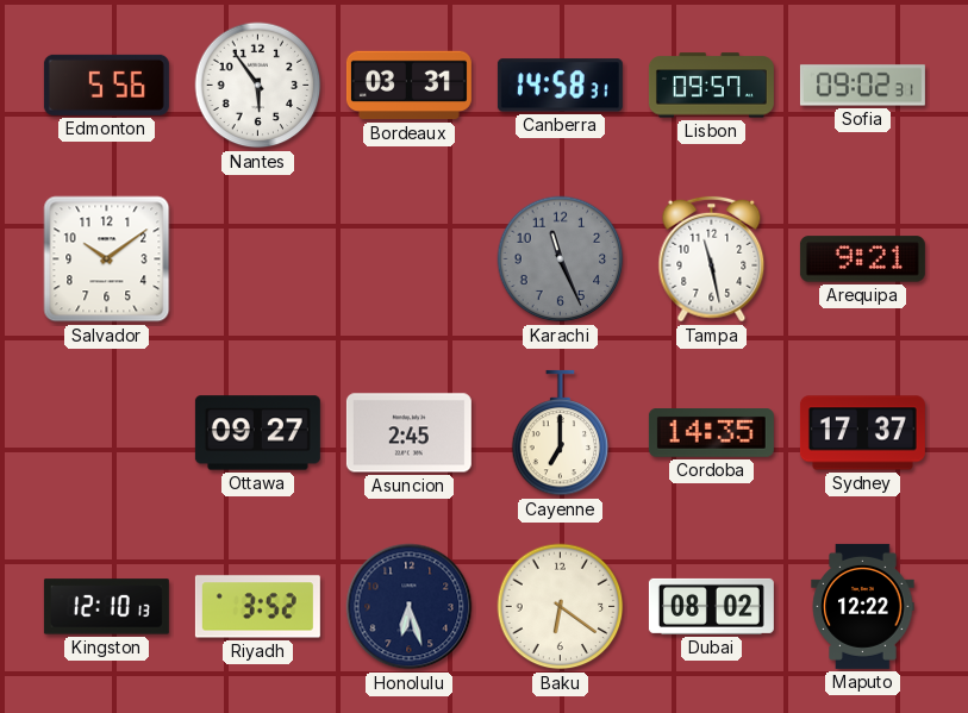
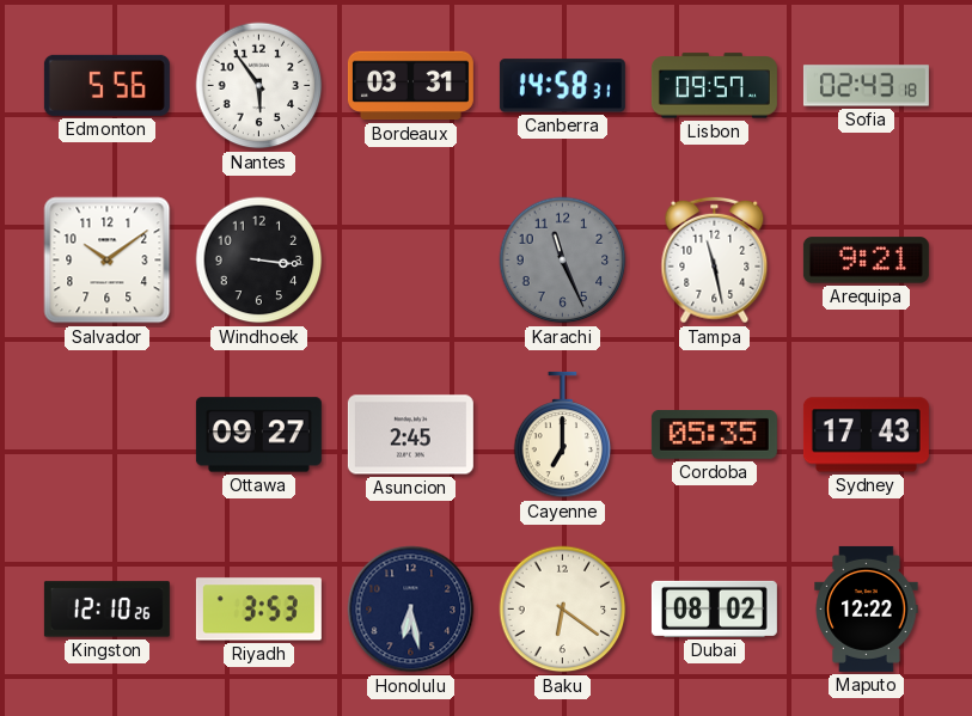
Sofia: 09:02 -> 02:43 (866, 86)
Windhoek: none -> 3:16 (259, 261)
Cordoba: 14:35 -> 05:35 (714, 435)
Sydney: 17:37 -> 17:43 (866, 435)
Kingston: 12:10:13 -> 12:10:26 (106, 610)
Riyadh: 3:52 -> 3:53 (258, 610)
Honolulu: 6:27 -> 6:28 (411, 610)
